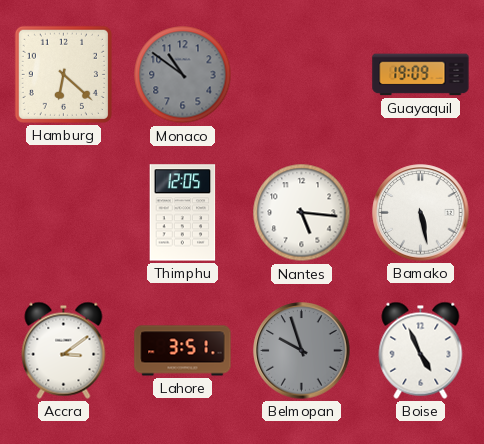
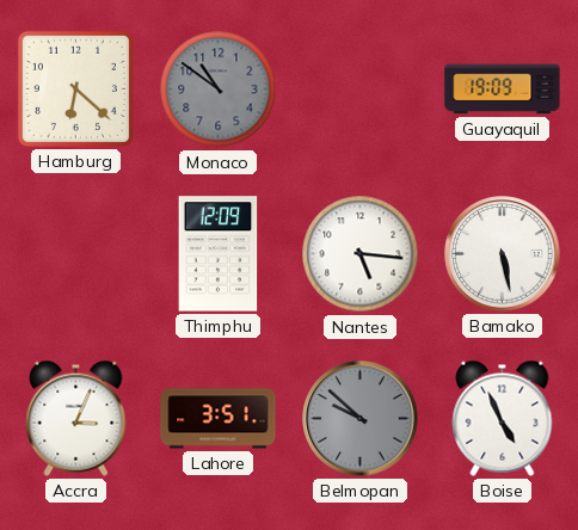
Thimphu: 12:05 -> 12:09 (219, 254)
Accra: 3:09 -> 3:04 (76, 418)
Belmopan: 9:57 -> 9:52 (361, 419)
